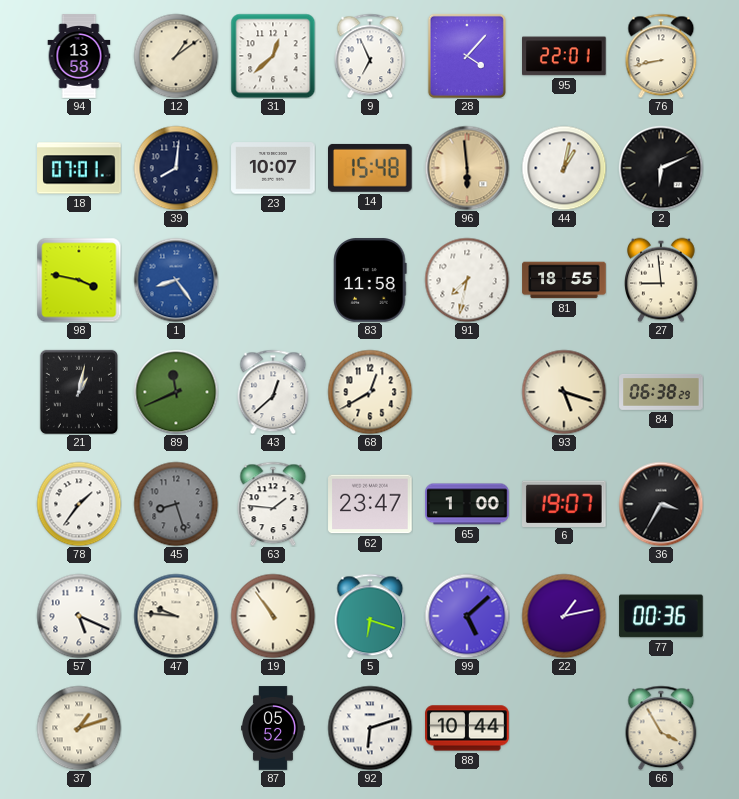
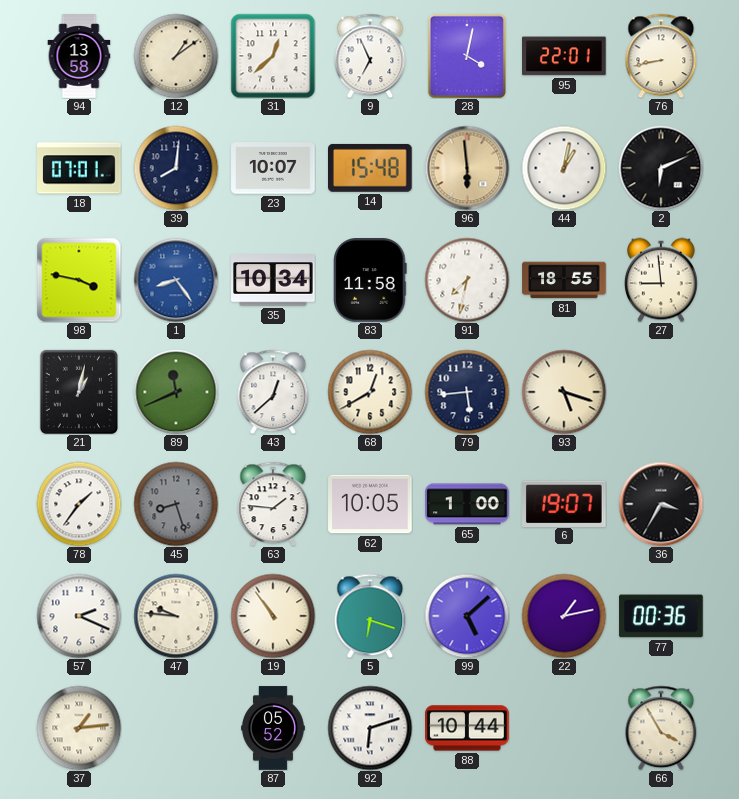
28: 4:07 -> 4:02 (467, 56)
35: none -> 10:34 (273, 280)
79: none -> 5:44 (467, 392)
84: 06:38 -> none (661, 392)
62: 23:47 -> 10:05 (370, 504)
57: 5:19 -> 2:19 (79, 616)
37: 1:12 -> 1:14 (79, 728)
